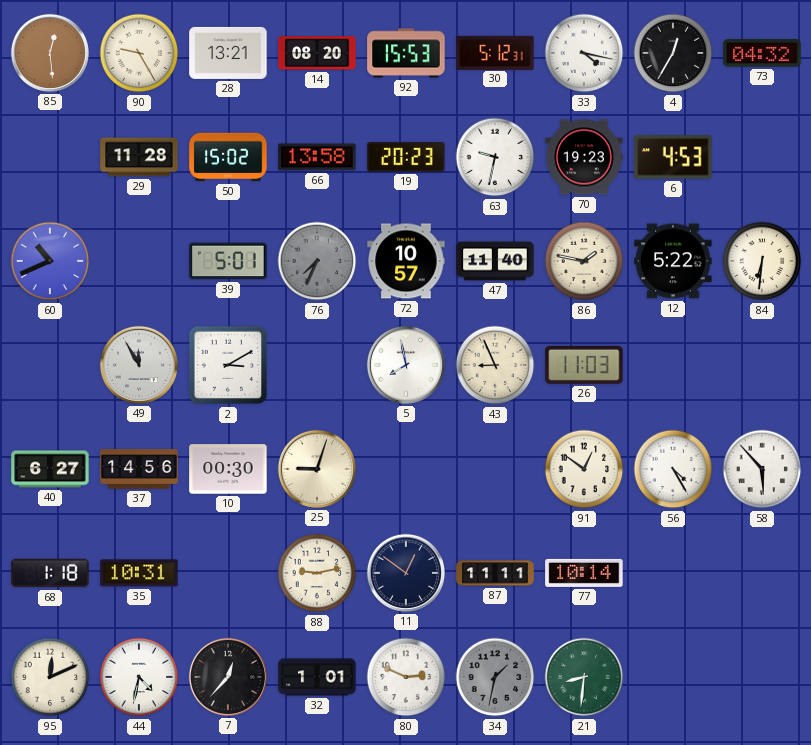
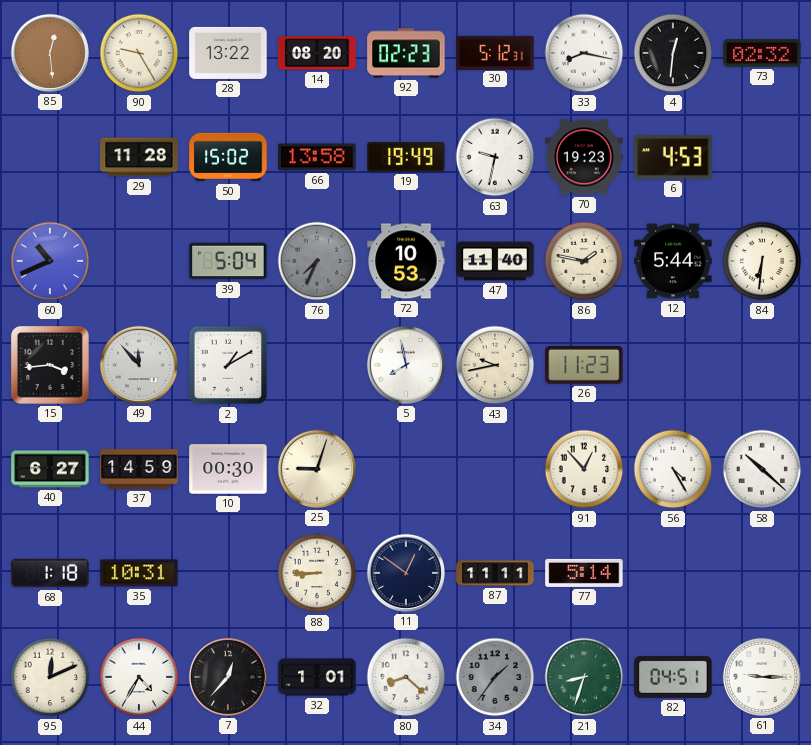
28: 13:21 -> 13:22 (228, 53)
92: 15:53 -> 02:23 (406, 53)
33: 4:17 -> 8:17 (584, 53)
4: 12:35 -> 12:31 (673, 53)
73: 04:32 -> 02:32 (762, 53)
19: 20:23 -> 19:49 (406, 158)
39: 5:01 -> 5:04 (228, 261)
72: 10:57 -> 10:53 (406, 261)
12: 5:22 -> 5:44 (673, 261)
15: none -> 3:44 (50, 365)
49: 11:55 -> 11:53 (139, 365)
2: 3:10 -> 1:10 (228, 365)
43: 8:56 -> 9:43 (495, 365)
26: 11:03 -> 11:23 (584, 365)
37: 14:56 -> 14:59 (139, 469)
91: 12:51 -> 12:53 (584, 469)
58: 5:53 -> 10:22 (762, 469)
88: 9:13 -> 8:45 (317, 573)
77: 10:14 -> 5:14 (584, 573)
44: 4:32 -> 4:35 (139, 677)
80: 2:49 -> 8:22 (406, 677)
34: 1:32 -> 1:36 (495, 677)
21: 8:31 -> 8:33 (584, 677)
82: none -> 04:51 (673, 678)
61: none -> 9:15 (762, 677)
